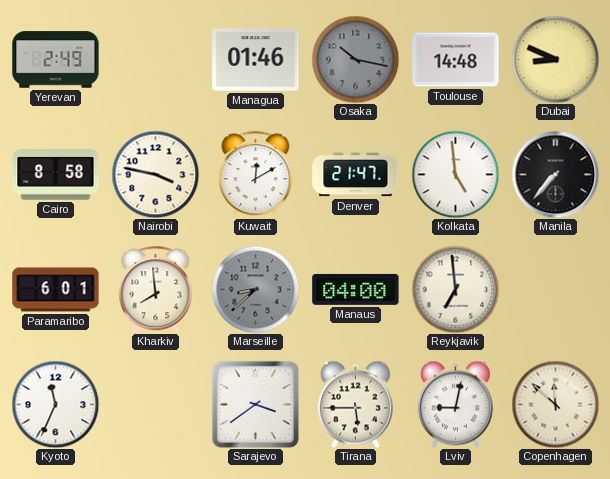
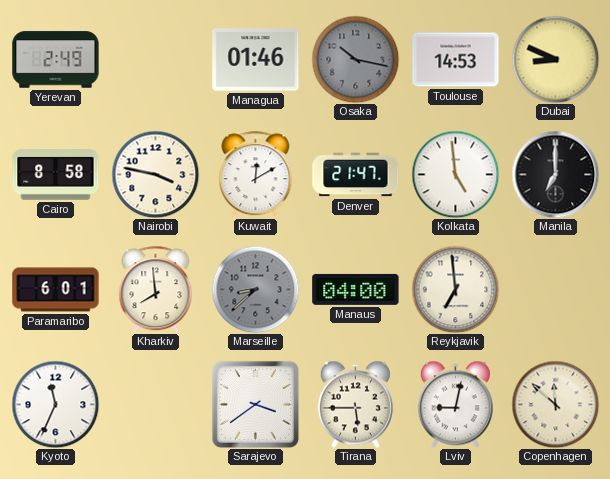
Toulouse: 14:48 -> 14:53 (456, 60)
Manila: 7:37 -> 7:00 (555, 174)
